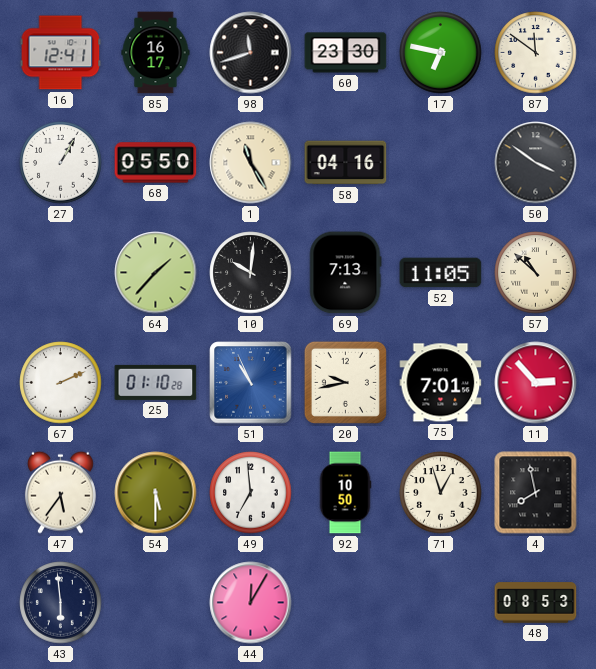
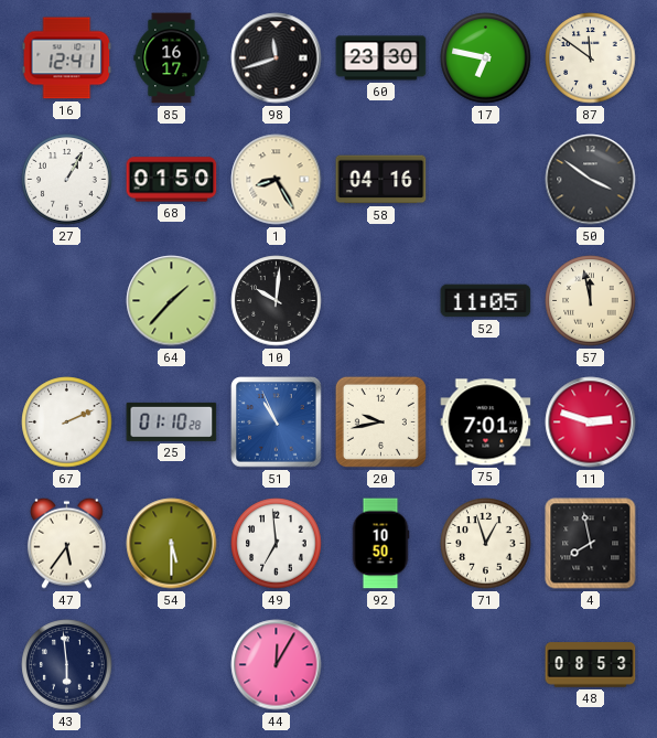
68: 05:50 -> 01:50 (172, 180)
1: 11:25 -> 8:25 (277, 180)
69: 7:13 -> none (346, 273)
57: 10:52 -> 11:58 (591, 301)
11: 2:53 -> 2:48 (591, 423)
